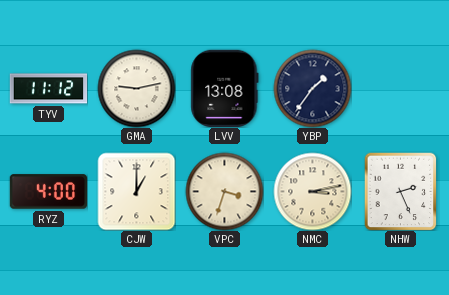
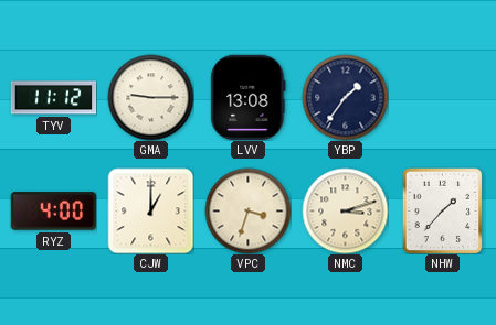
GMA: 9:13 -> 9:15 (150, 97)
NMC: 3:13 -> 3:12 (345, 210)
NHW: 2:26 -> 1:37 (443, 210)
